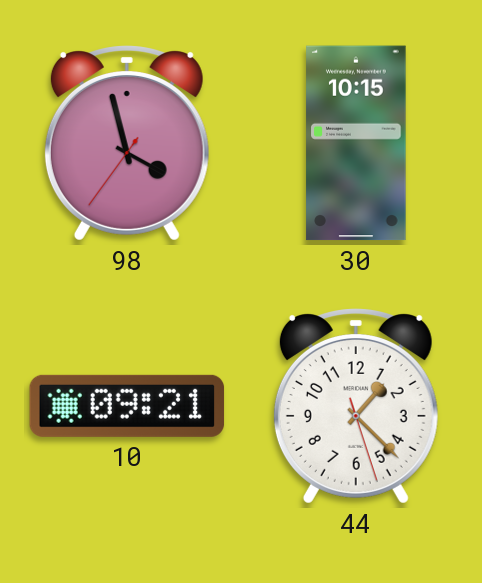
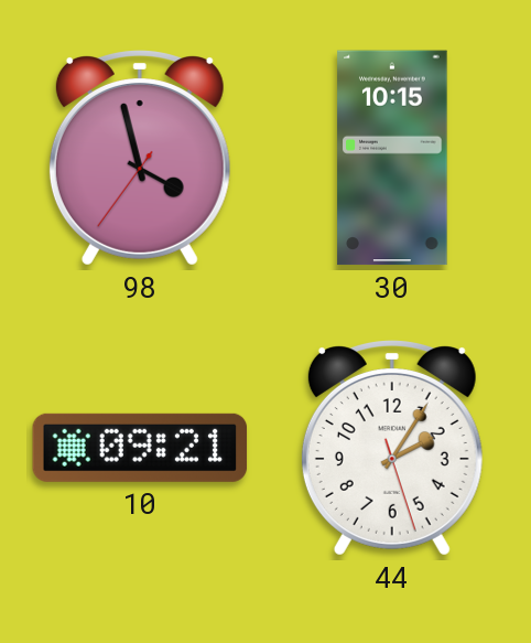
44: 1:22 -> 2:05 (392, 448)
